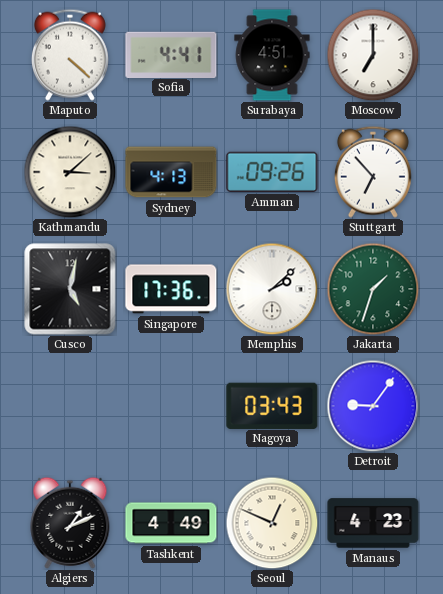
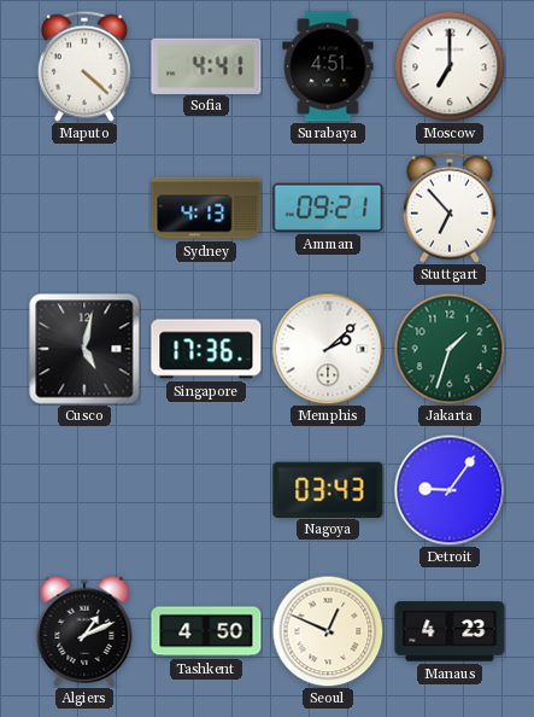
Kathmandu: 3:08 -> none (70, 172)
Amman: 09:26 -> 09:21 (328, 208)
Tashkent: 4:49 -> 4:50 (206, 631)
